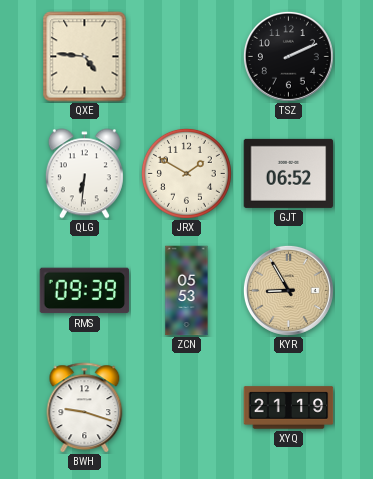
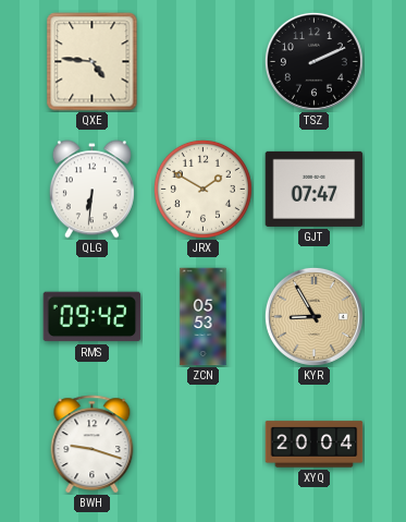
GJT: 06:52 -> 07:47 (315, 189)
RMS: 09:39 -> 09:42 (93, 317)
XYQ: 21:19 -> 20:04 (315, 445)
